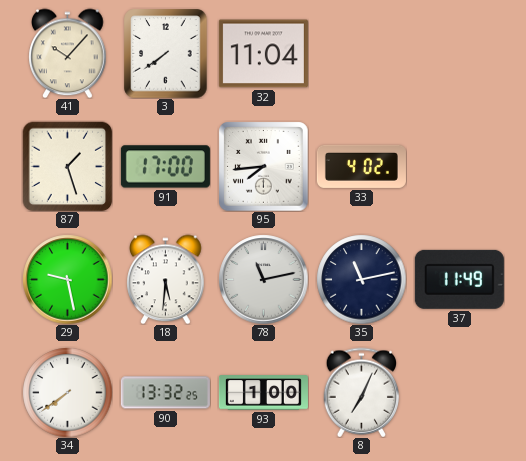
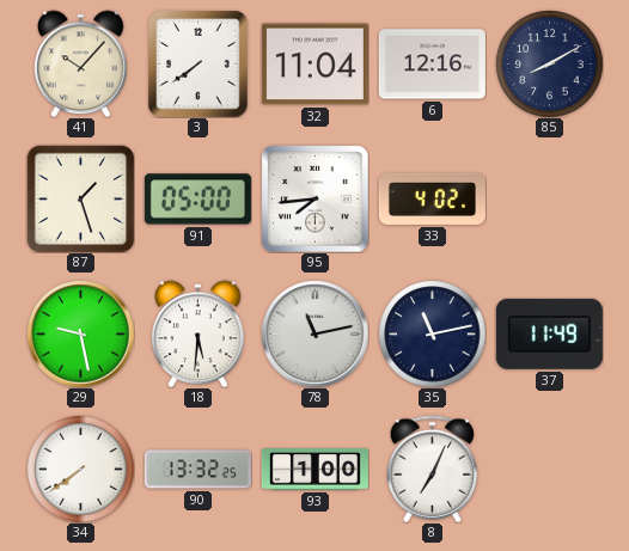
6: none -> 12:16 (432, 65)
85: none -> 8:10 (549, 63)
91: 17:00 -> 05:00 (197, 200)
